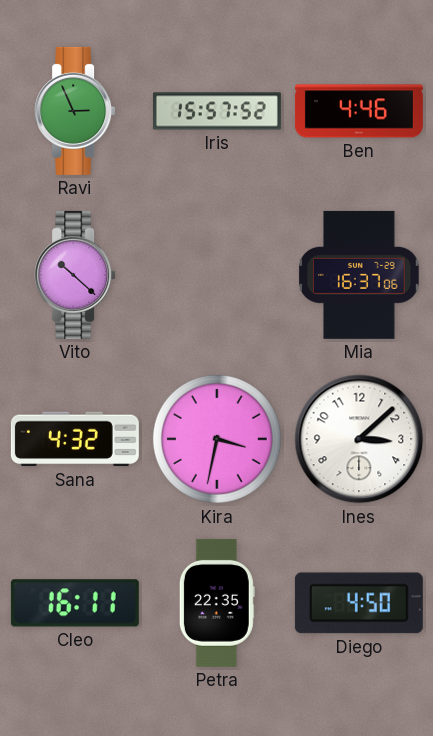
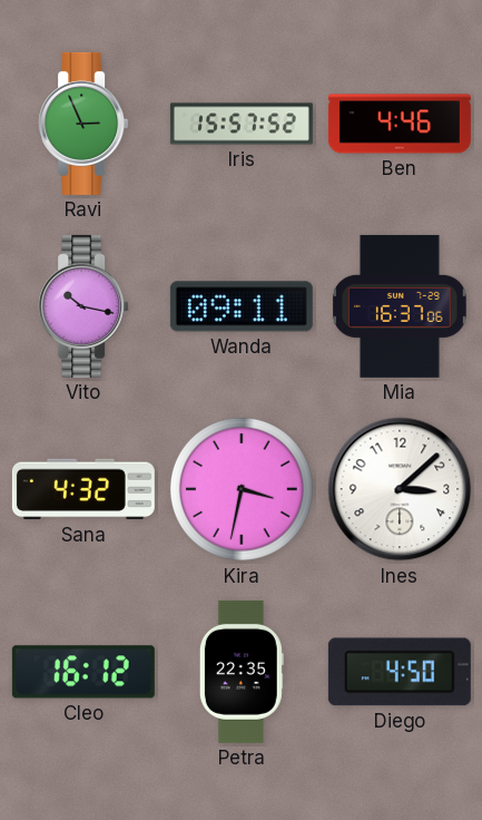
Vito: 10:22 -> 10:17 (83, 306)
Wanda: none -> 09:11 (242, 306)
Cleo: 16:11 -> 16:12 (83, 672)
